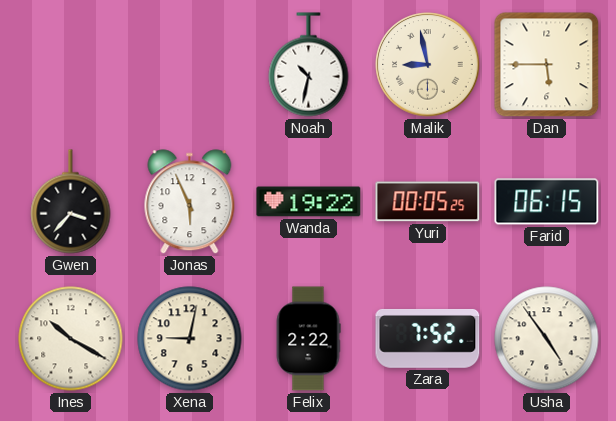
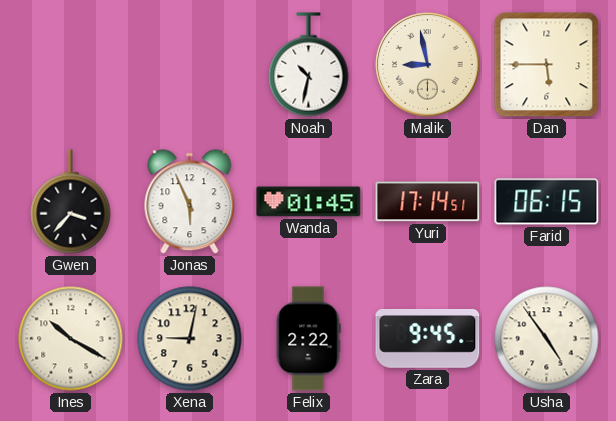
Wanda: 19:22 -> 01:45 (309, 202)
Yuri: 00:05 -> 17:14 (428, 202)
Zara: 7:52 -> 9:45 (428, 338)
